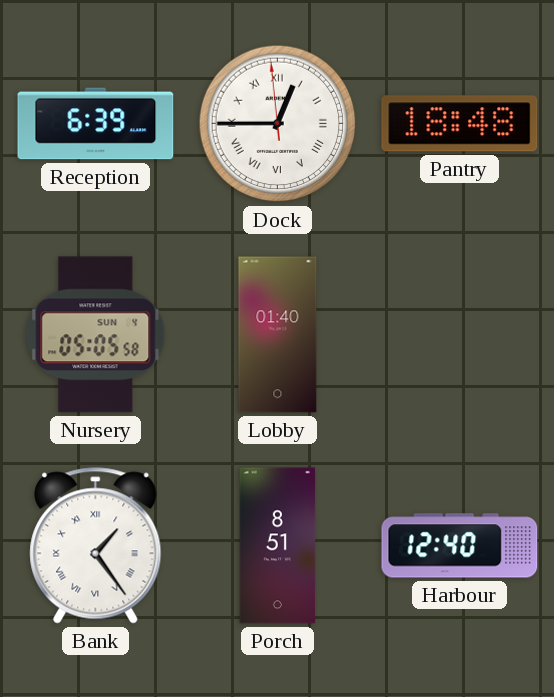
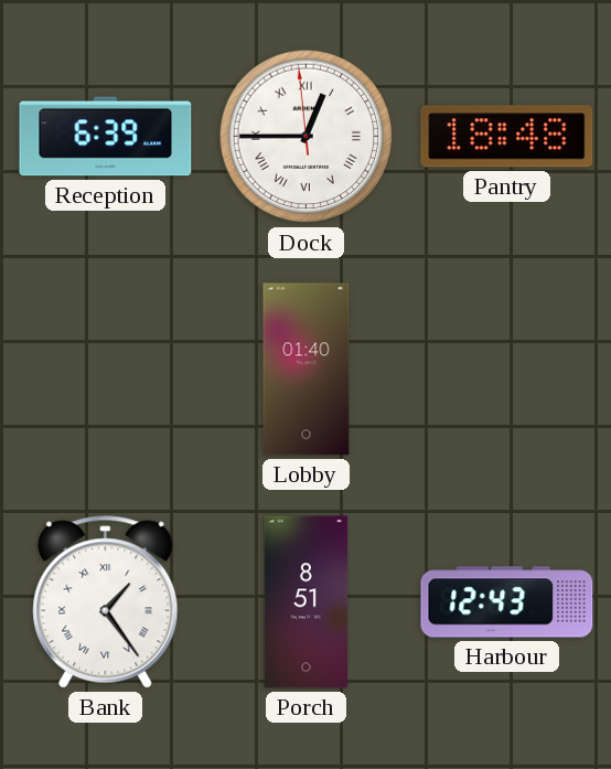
Nursery: 05:05 -> none (96, 335)
Harbour: 12:40 -> 12:43 (507, 602)
